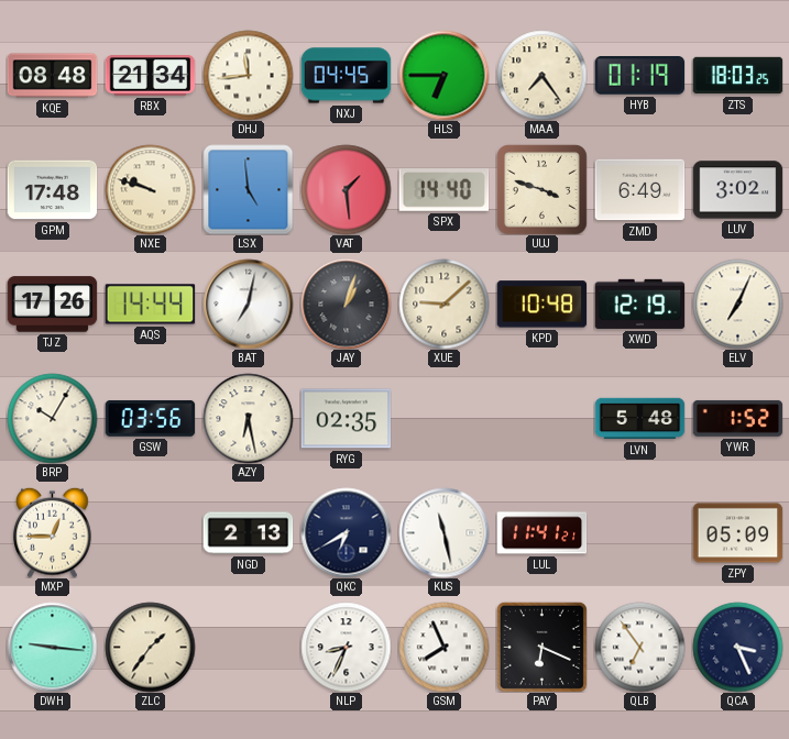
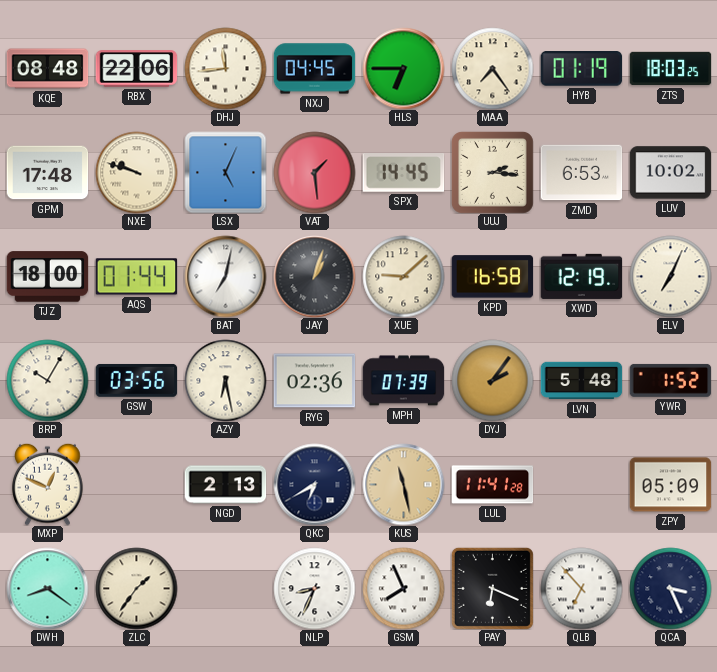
RBX: 21:34 -> 22:06 (136, 69)
LSX: 4:59 -> 5:04 (225, 172)
SPX: 14:40 -> 14:45 (403, 173)
UUJ: 3:48 -> 2:16 (492, 172)
ZMD: 6:49 -> 6:53 (581, 173)
LUV: 3:02 -> 10:02 (670, 173)
TJZ: 17:26 -> 18:00 (47, 277)
AQS: 14:44 -> 01:44 (136, 277)
KPD: 10:48 -> 16:58 (492, 277)
RYG: 02:35 -> 02:36 (314, 381)
MPH: none -> 07:39 (403, 381)
DYJ: none -> 2:06 (492, 380)
MXP: 12:45 -> 12:49 (48, 484)
KUS dial: white -> champagne (403, 484)
LUL: 11:41:21 -> 11:41:28 (492, 485)
DWH: 9:16 -> 8:21 (47, 588)
QLB: 6:54 -> 6:53 (581, 588)
